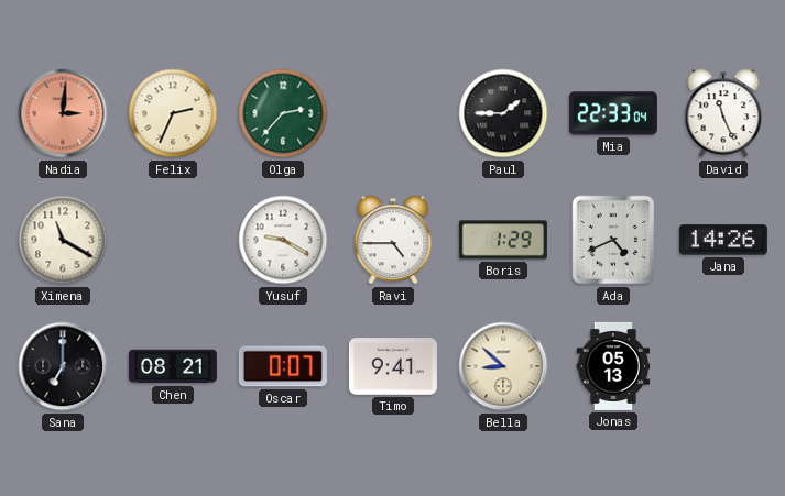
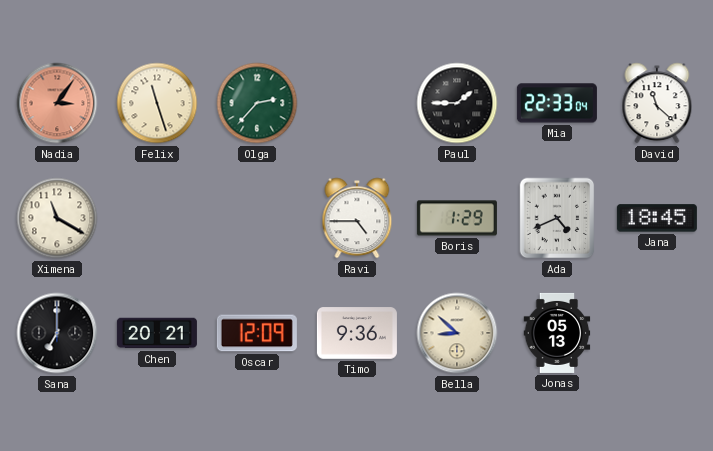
Nadia: 3:01 -> 3:06 (57, 103)
Felix: 2:34 -> 11:27 (157, 103)
David: 11:26 -> 11:22 (657, 103)
Yusuf: 9:20 -> none (283, 240)
Jana: 14:26 -> 18:45 (657, 218)
Chen: 08:21 -> 20:21 (157, 333)
Oscar: 0:07 -> 12:09 (257, 333)
Timo: 9:41 -> 9:36 (357, 333)
